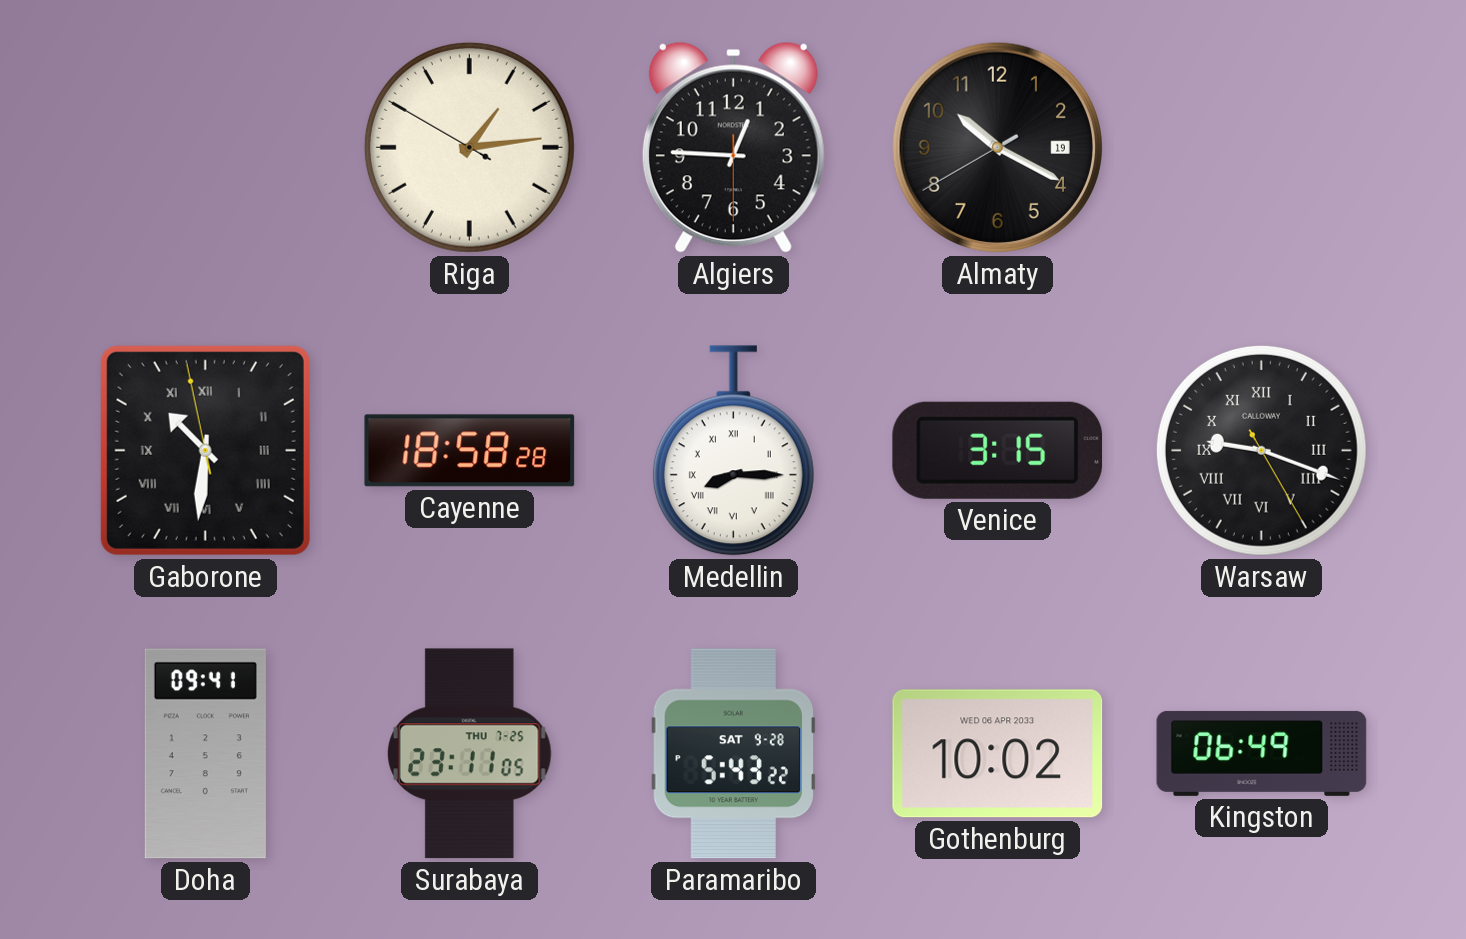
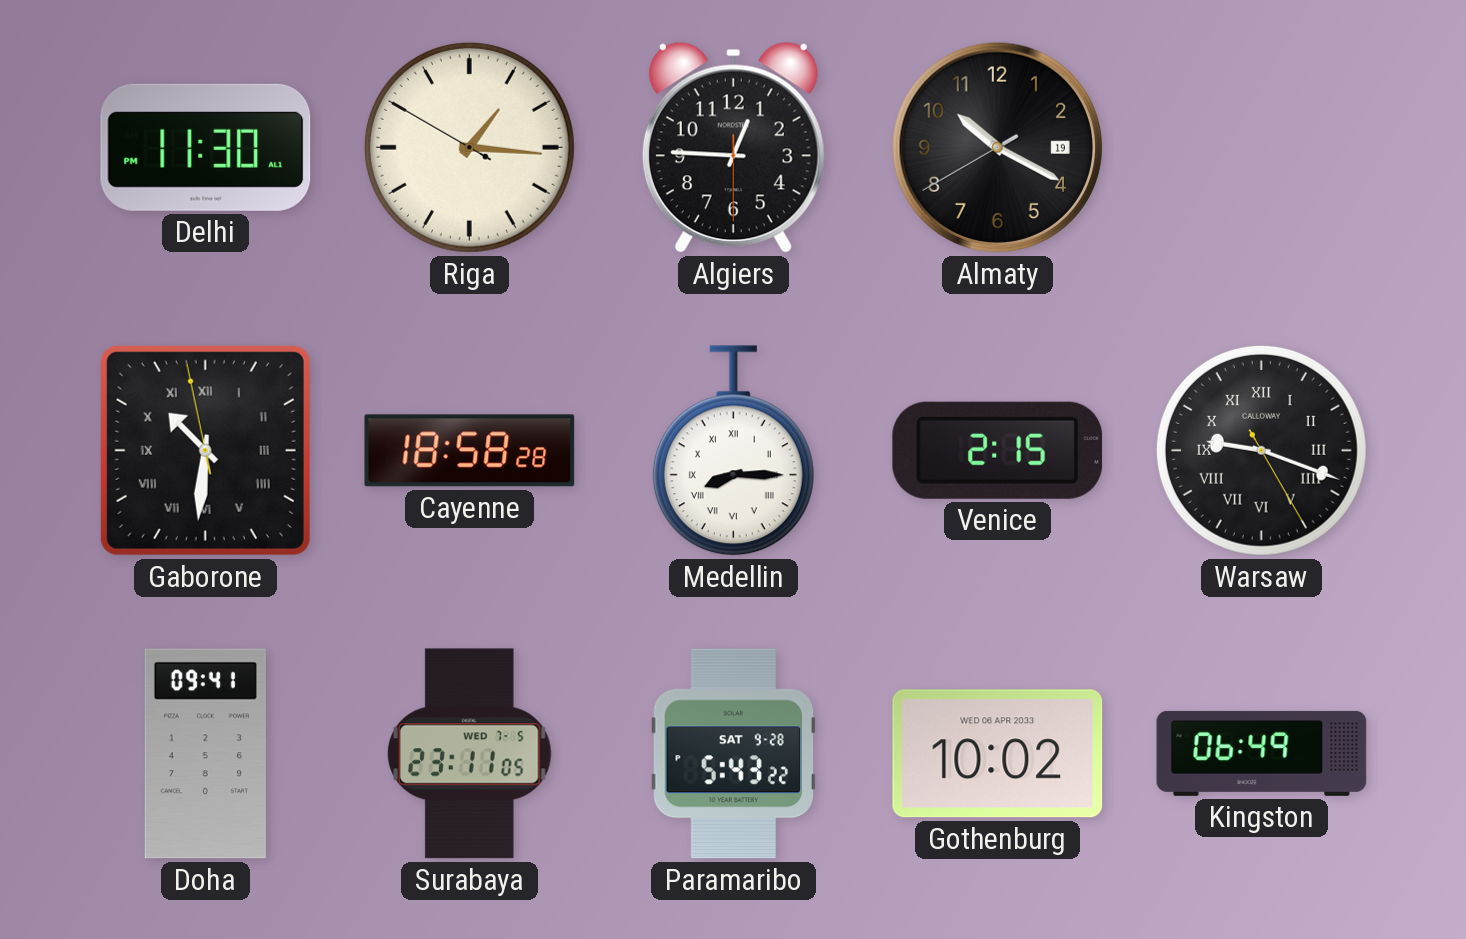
Delhi: none -> 11:30 (206, 147)
Riga: 1:13 -> 1:15 (469, 147)
Venice: 3:15 -> 2:15 (998, 450)
Surabaya date: THU 7-25 -> WED 7-5 (470, 754)
